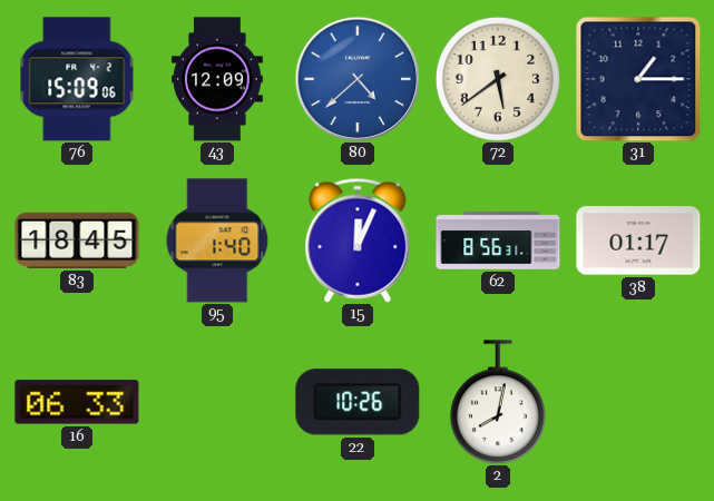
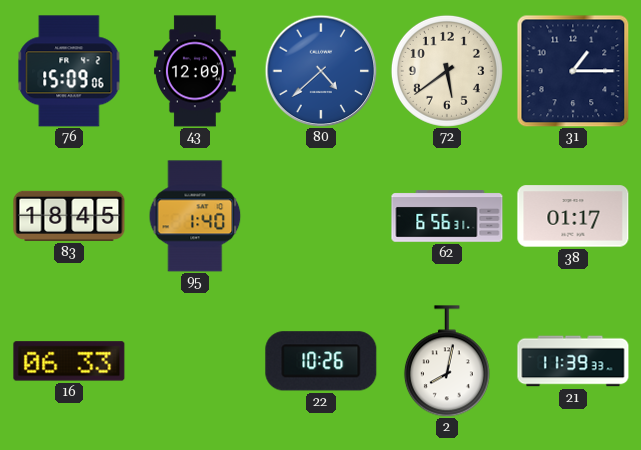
15: 12:04 -> none (358, 240)
62: 8:56 -> 6:56 (447, 216)
21: none -> 11:39 (573, 361)
